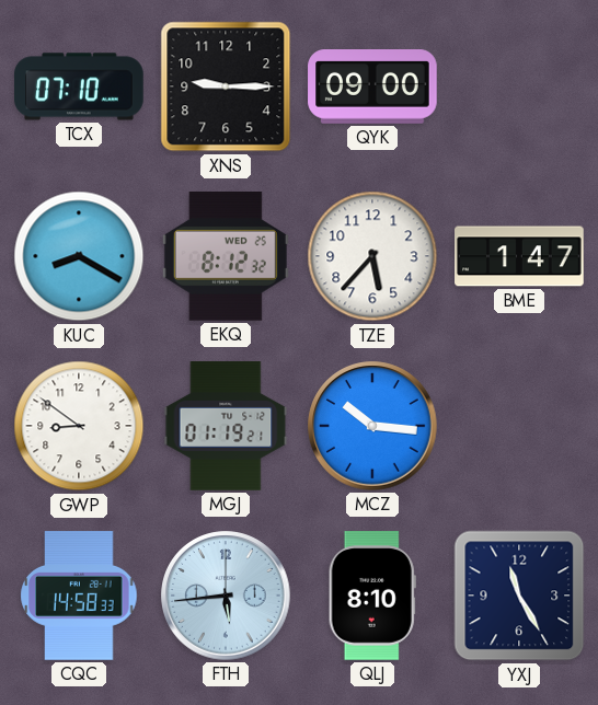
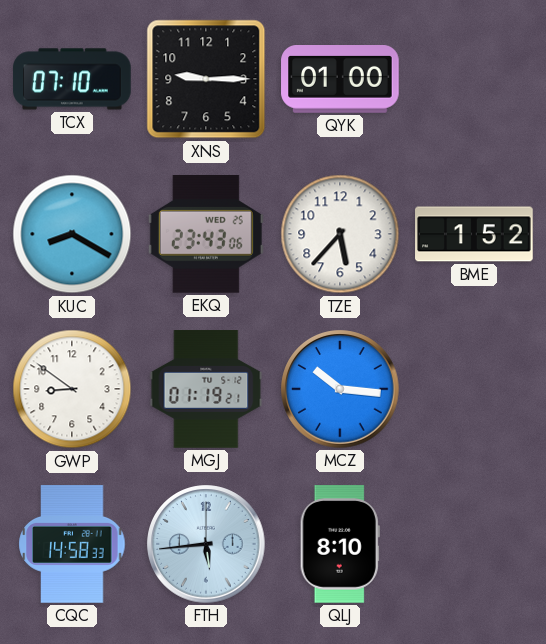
QYK: 09:00 -> 01:00 (340, 80)
EKQ: 8:12 -> 23:43 (206, 235)
BME: 1:47 -> 1:52 (474, 234)
YXJ: 11:25 -> none (519, 596)
